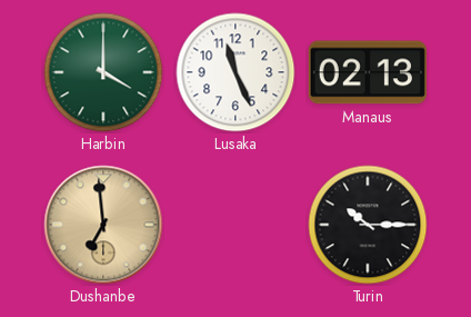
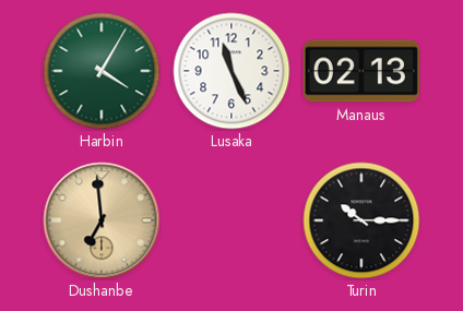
Harbin: 4:00 -> 4:05 (102, 71)
